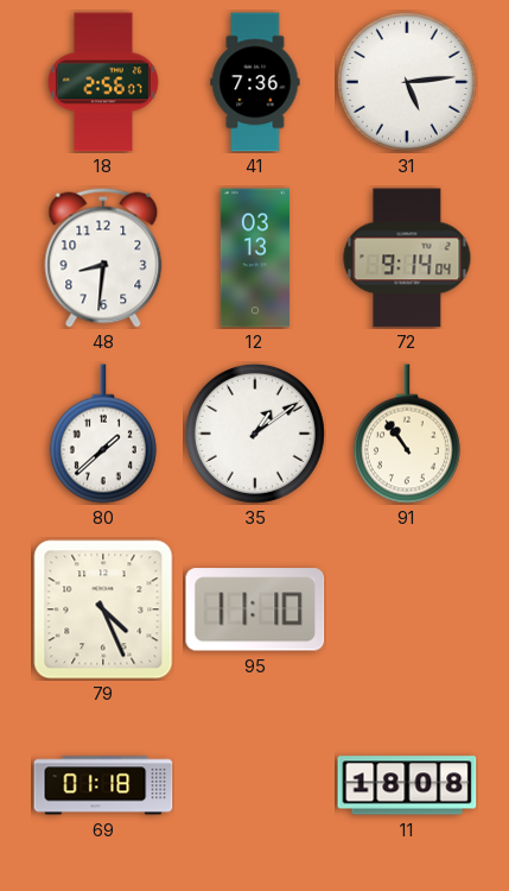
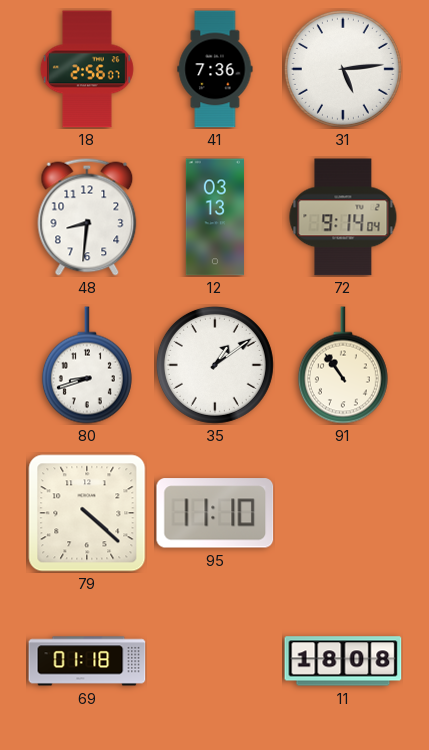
80: 1:38 -> 8:42 (87, 365)
79: 4:26 -> 4:22 (87, 513)
